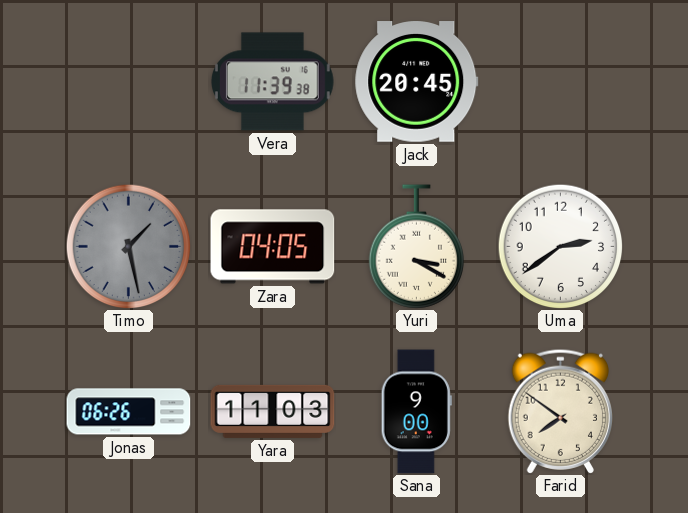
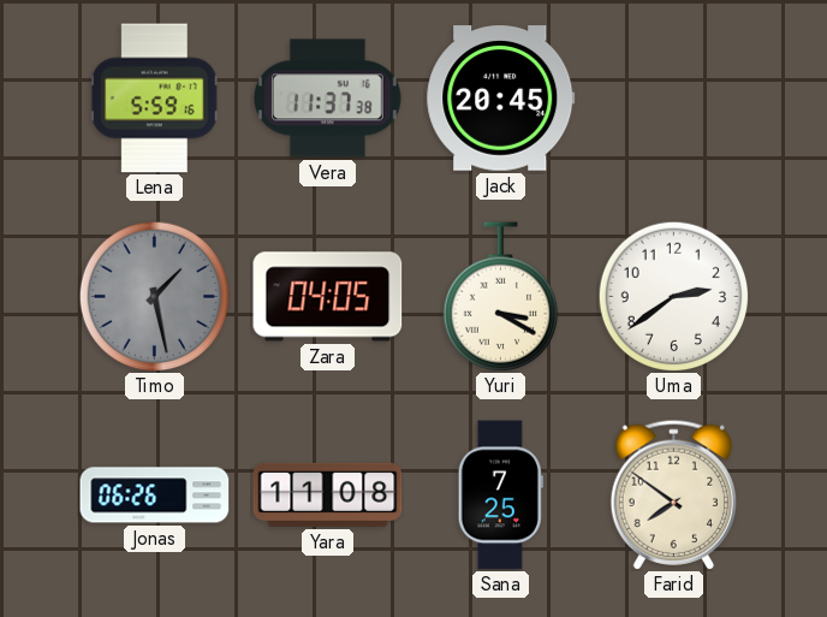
Lena: none -> 5:59 (154, 99)
Vera: 11:39 -> 11:37 (327, 99)
Yara: 11:03 -> 11:08 (328, 494)
Sana: 9:00 -> 7:25 (500, 496)
